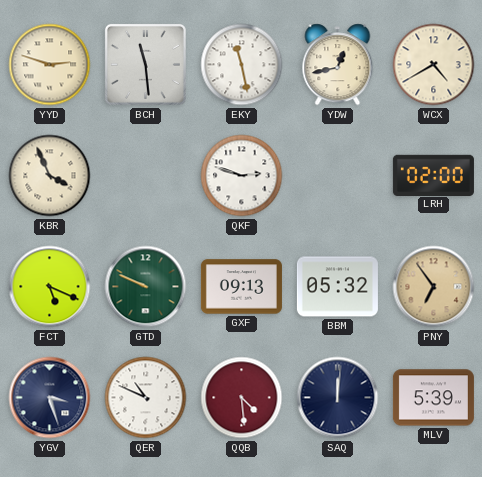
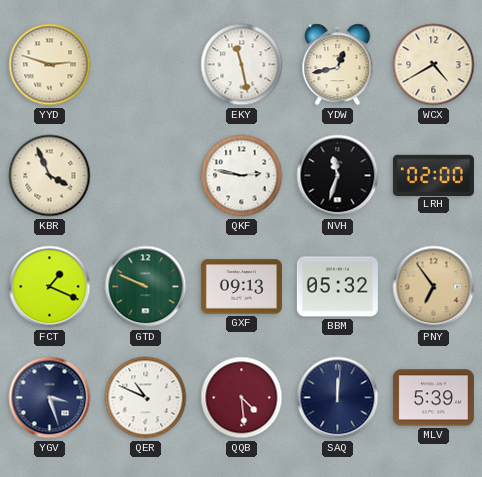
BCH: 11:29 -> none (145, 64)
QKF: 2:48 -> 2:47 (242, 176)
NVH: none -> 11:33 (338, 176)
FCT: 5:19 -> 1:19 (50, 287)
